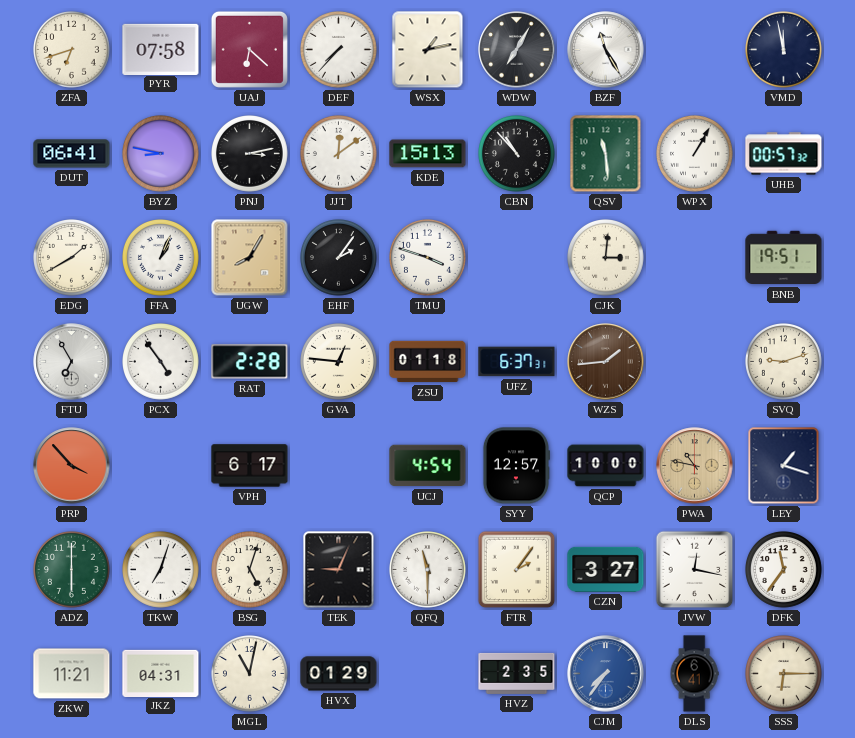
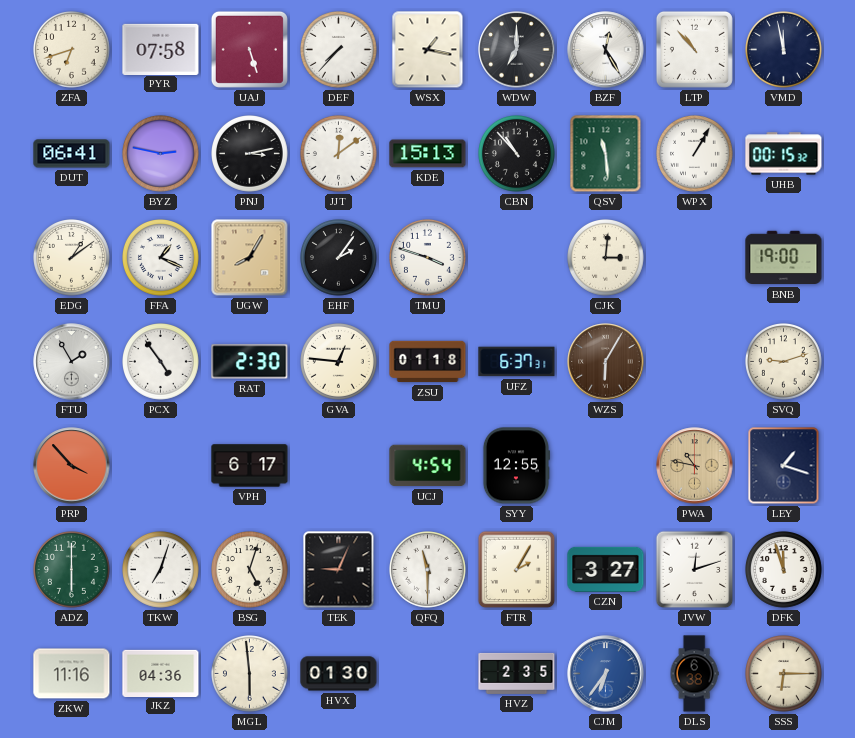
UAJ: 6:22 -> 5:27 (249, 49)
WSX: 1:13 -> 1:17 (428, 50)
WDW: 7:05 -> 7:00 (517, 50)
BZF: 11:25 -> 12:25 (606, 50)
LTP: none -> 10:53 (694, 49)
BYZ: 8:47 -> 2:47 (161, 154)
UHB: 00:57 -> 00:15 (784, 154)
EDG: 1:40 -> 1:09 (72, 258)
FFA: 1:04 -> 1:19 (161, 258)
BNB: 19:51 -> 19:00 (784, 258)
FTU: 6:55 -> 1:55 (72, 362)
RAT: 2:28 -> 2:30 (250, 362)
WZS: 1:44 -> 6:05 (606, 362)
SYY: 12:57 -> 12:55 (516, 466)
QCP: 10:00 -> none (606, 466)
FTR: 2:06 -> 2:05 (517, 570)
JVW: 12:17 -> 12:12 (695, 570)
DFK: 11:36 -> 11:57 (784, 570)
ZKW: 11:21 -> 11:16 (72, 674)
JKZ: 04:31 -> 04:36 (161, 673)
MGL: 11:02 -> 5:59 (250, 674)
HVX: 01:29 -> 01:30 (339, 674)
CJM: 7:36 -> 6:36 (606, 674)
DLS: 6:41 -> 6:38 (694, 674)
